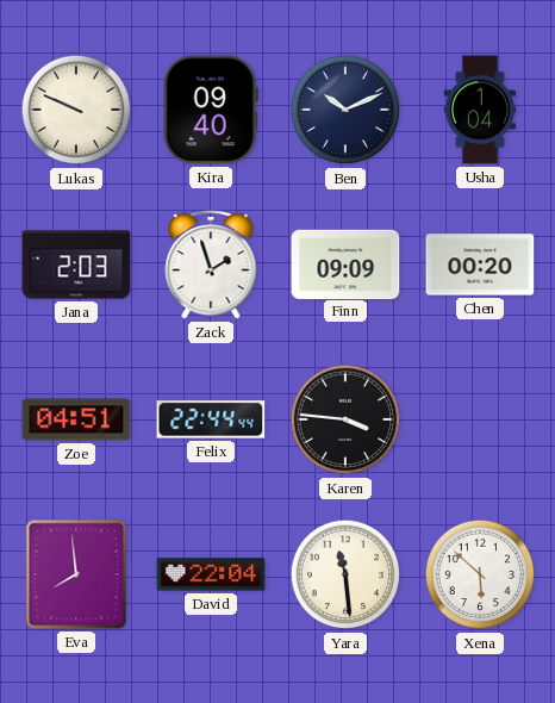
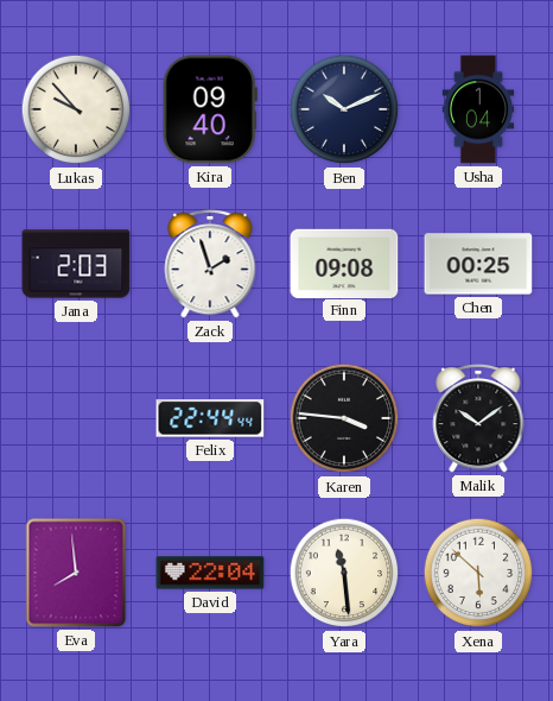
Lukas: 9:49 -> 9:53 (76, 109)
Finn: 09:09 -> 09:08 (344, 263)
Chen: 00:20 -> 00:25 (478, 264)
Zoe: 04:51 -> none (76, 419)
Malik: none -> 10:09 (478, 418)
